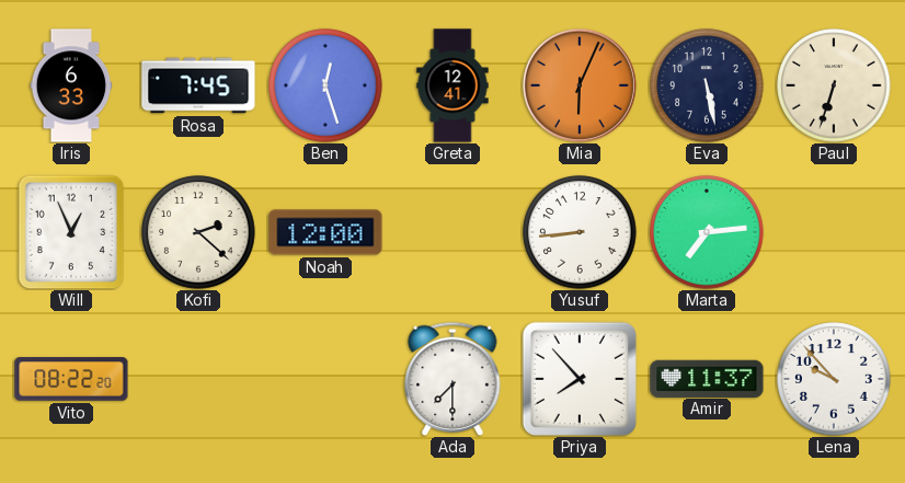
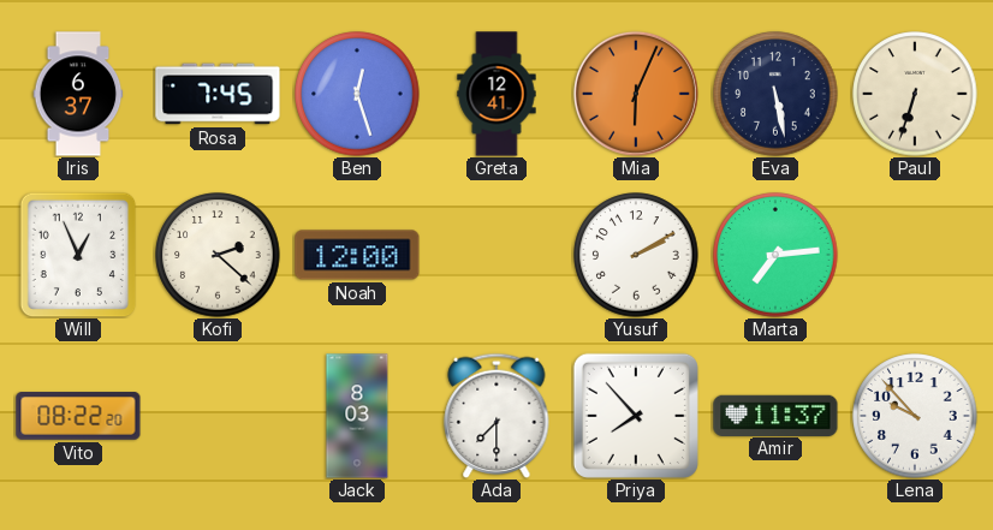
Iris: 6:33 -> 6:37 (78, 94)
Yusuf: 8:44 -> 2:10 (636, 255)
Jack: none -> 8:03 (357, 416)
